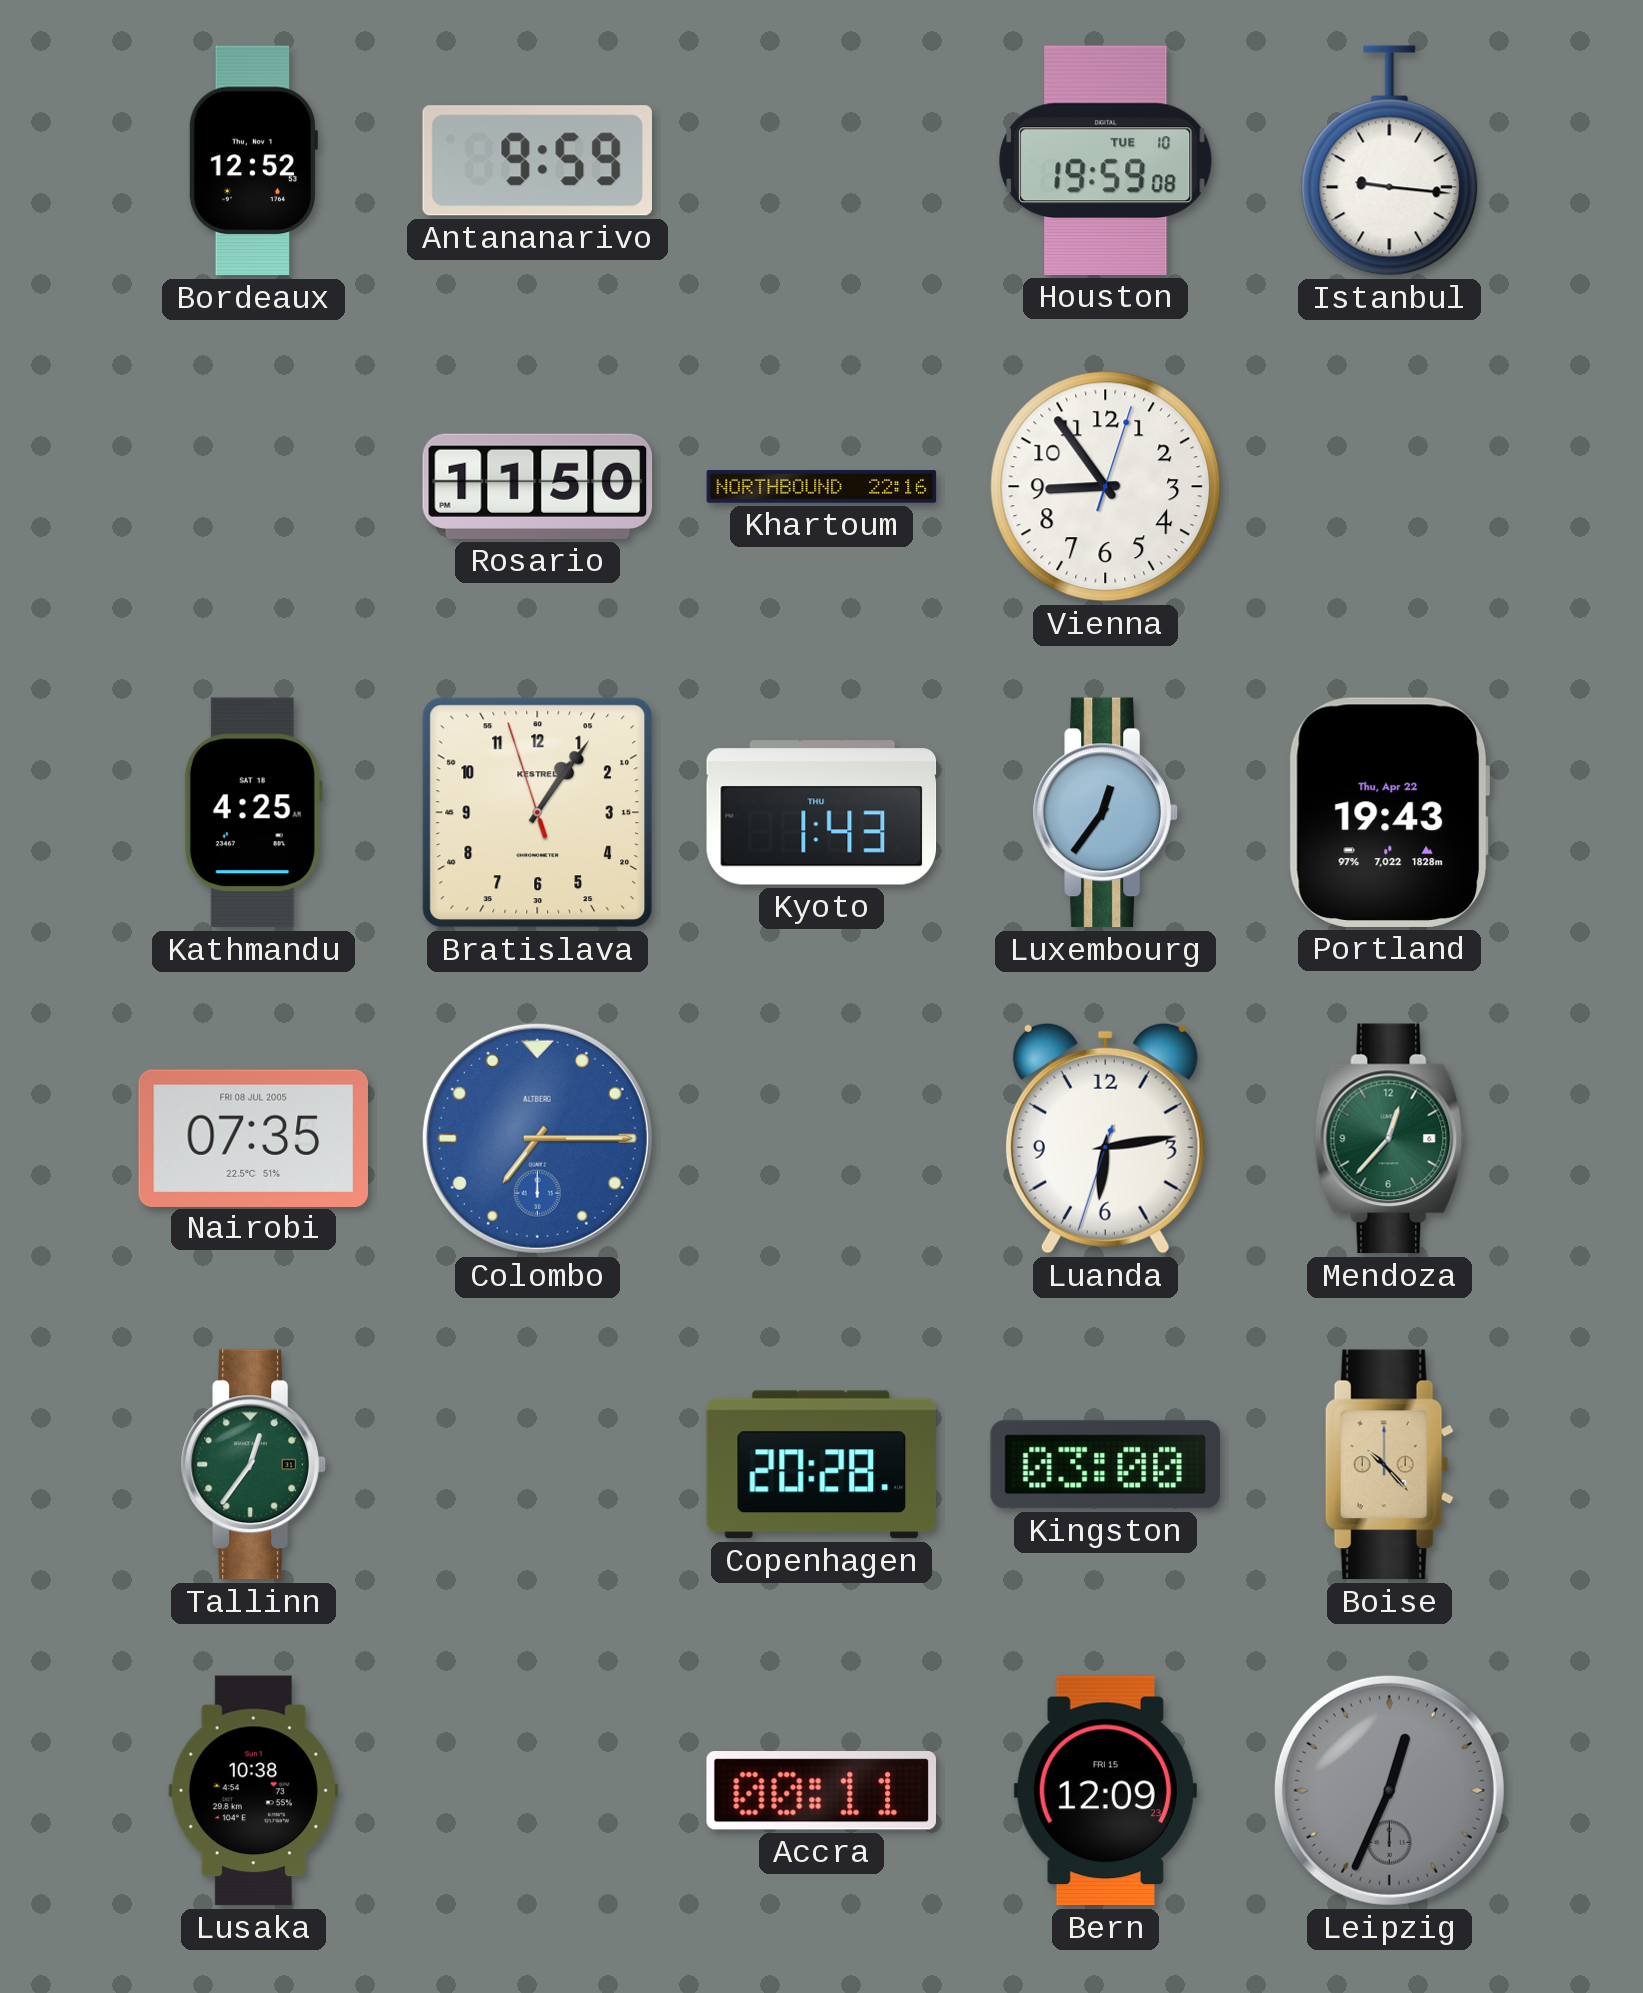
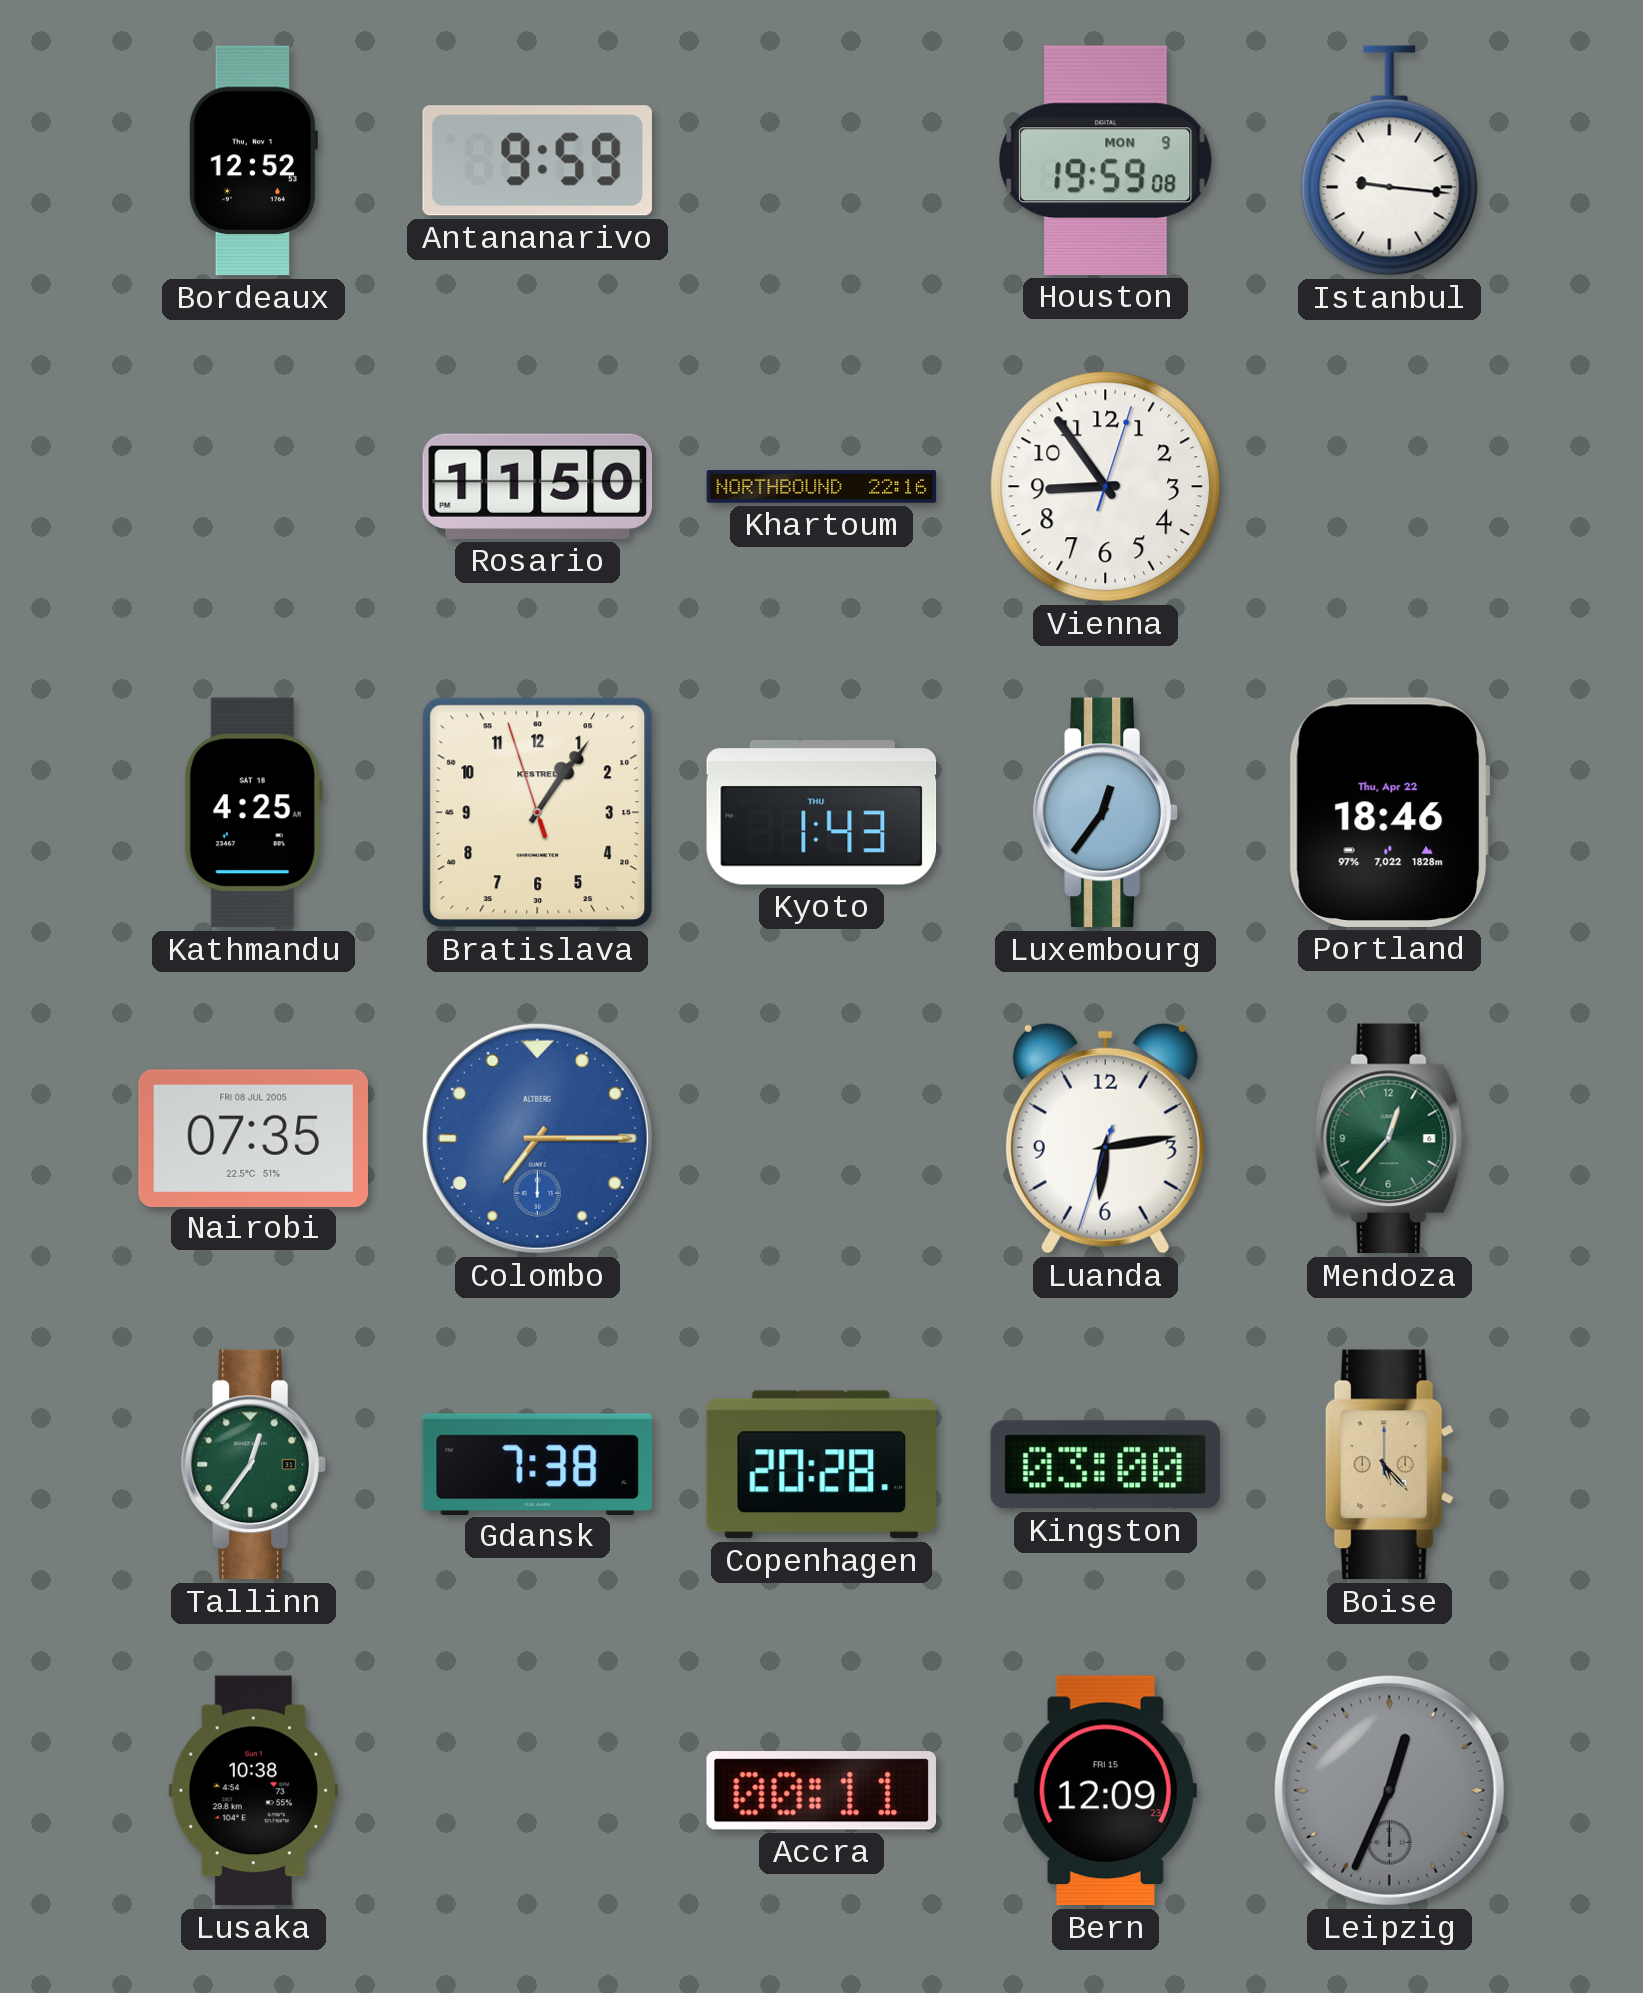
Houston date: TUE 10 -> MON 9 (1106, 160)
Portland: 19:43 -> 18:46 (1389, 812)
Gdansk: none -> 7:38 (537, 1464)
Boise: 10:23 -> 5:23 (1389, 1465)
